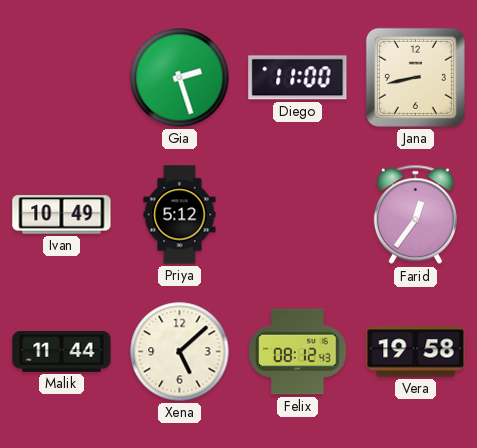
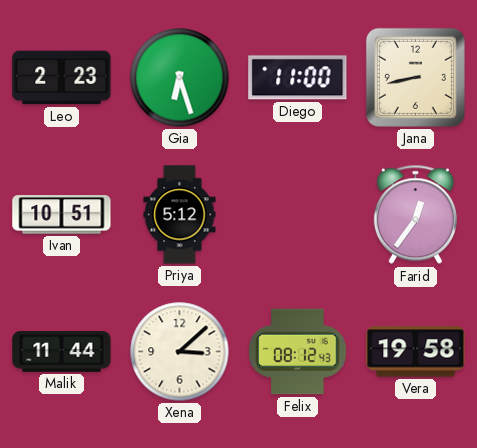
Leo: none -> 2:23 (62, 78)
Gia: 2:27 -> 6:27 (180, 78)
Ivan: 10:49 -> 10:51 (62, 215)
Xena: 5:08 -> 3:08 (180, 352)
